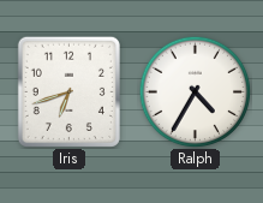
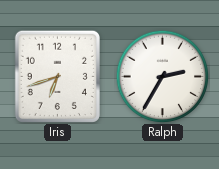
Ralph: 4:35 -> 2:35 (162, 76)
